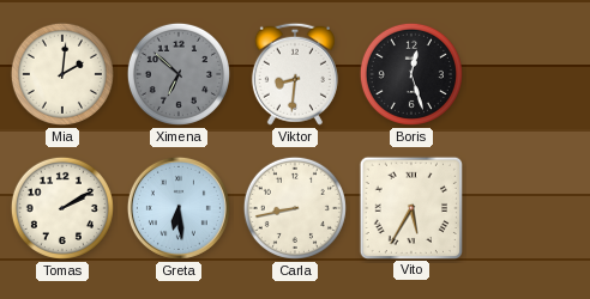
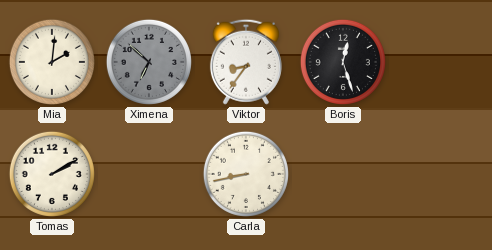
Viktor: 8:31 -> 8:36 (246, 62)
Greta: 6:29 -> none (179, 208)
Vito: 5:35 -> none (410, 207)
